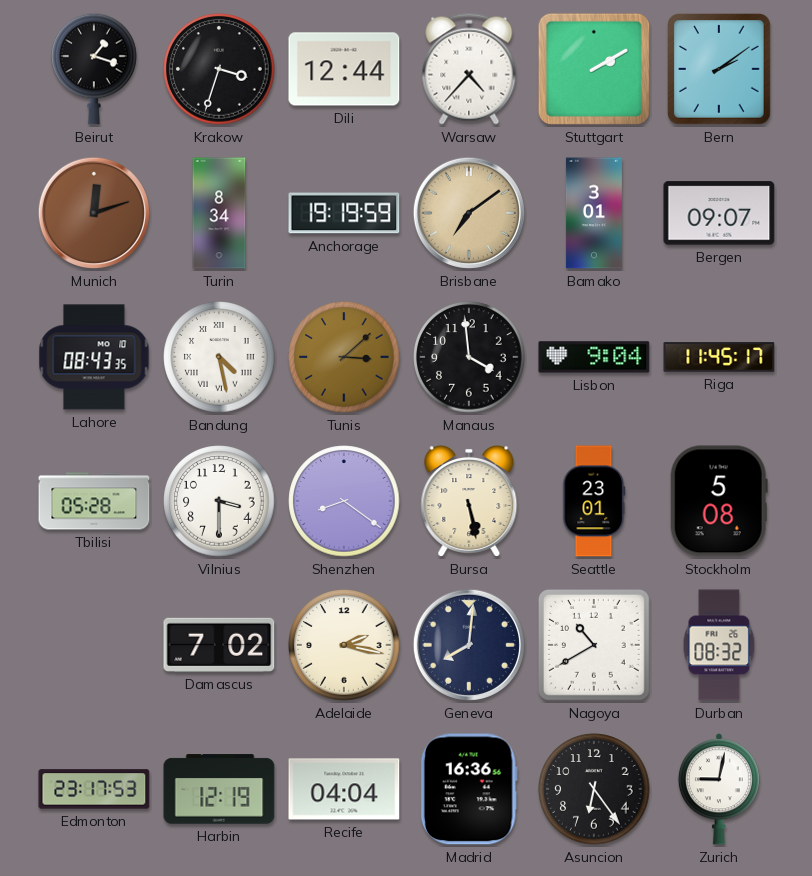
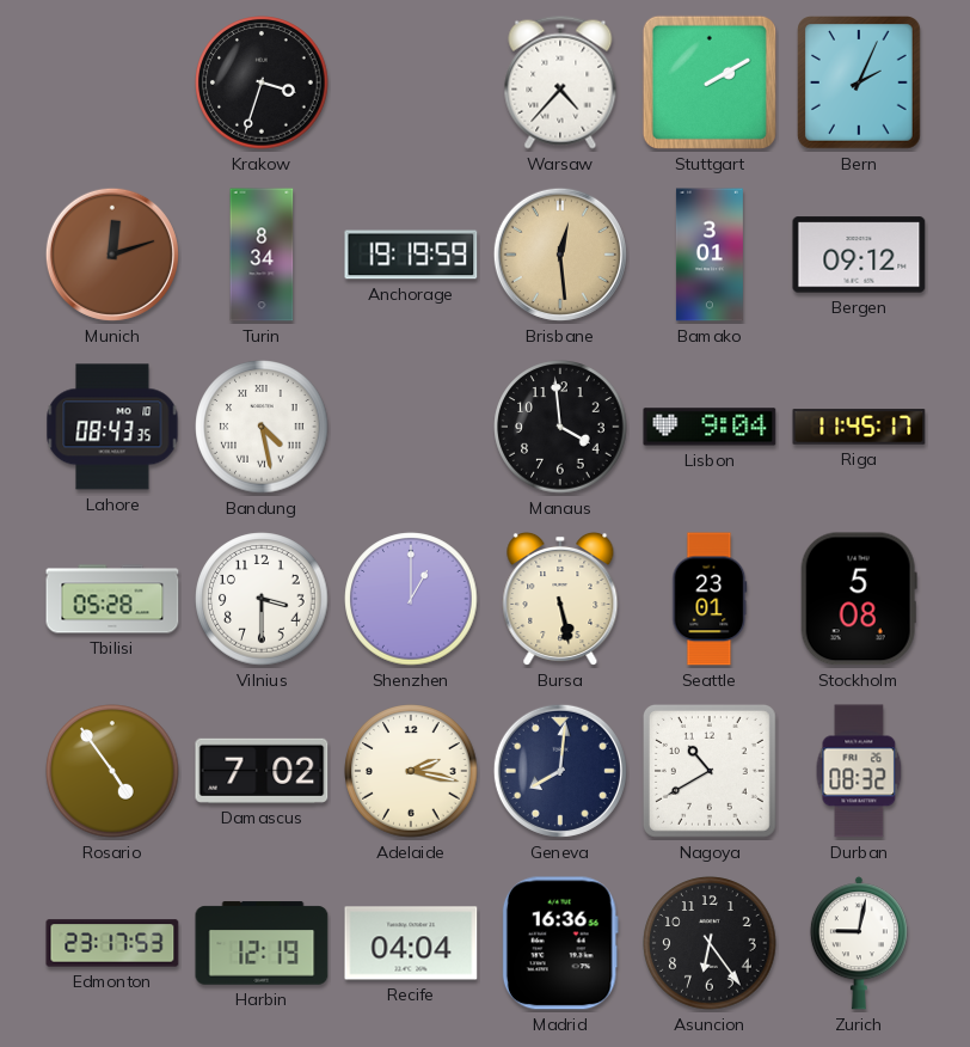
Beirut: 1:18 -> none (95, 69)
Dili: 12:44 -> none (344, 69)
Bern: 2:09 -> 2:04 (860, 84)
Brisbane: 7:09 -> 12:29 (560, 255)
Bergen: 09:07 -> 09:12 (859, 255)
Tunis: 3:08 -> none (344, 357)
Shenzhen: 8:21 -> 1:00 (411, 599)
Rosario: none -> 4:54 (112, 771)
